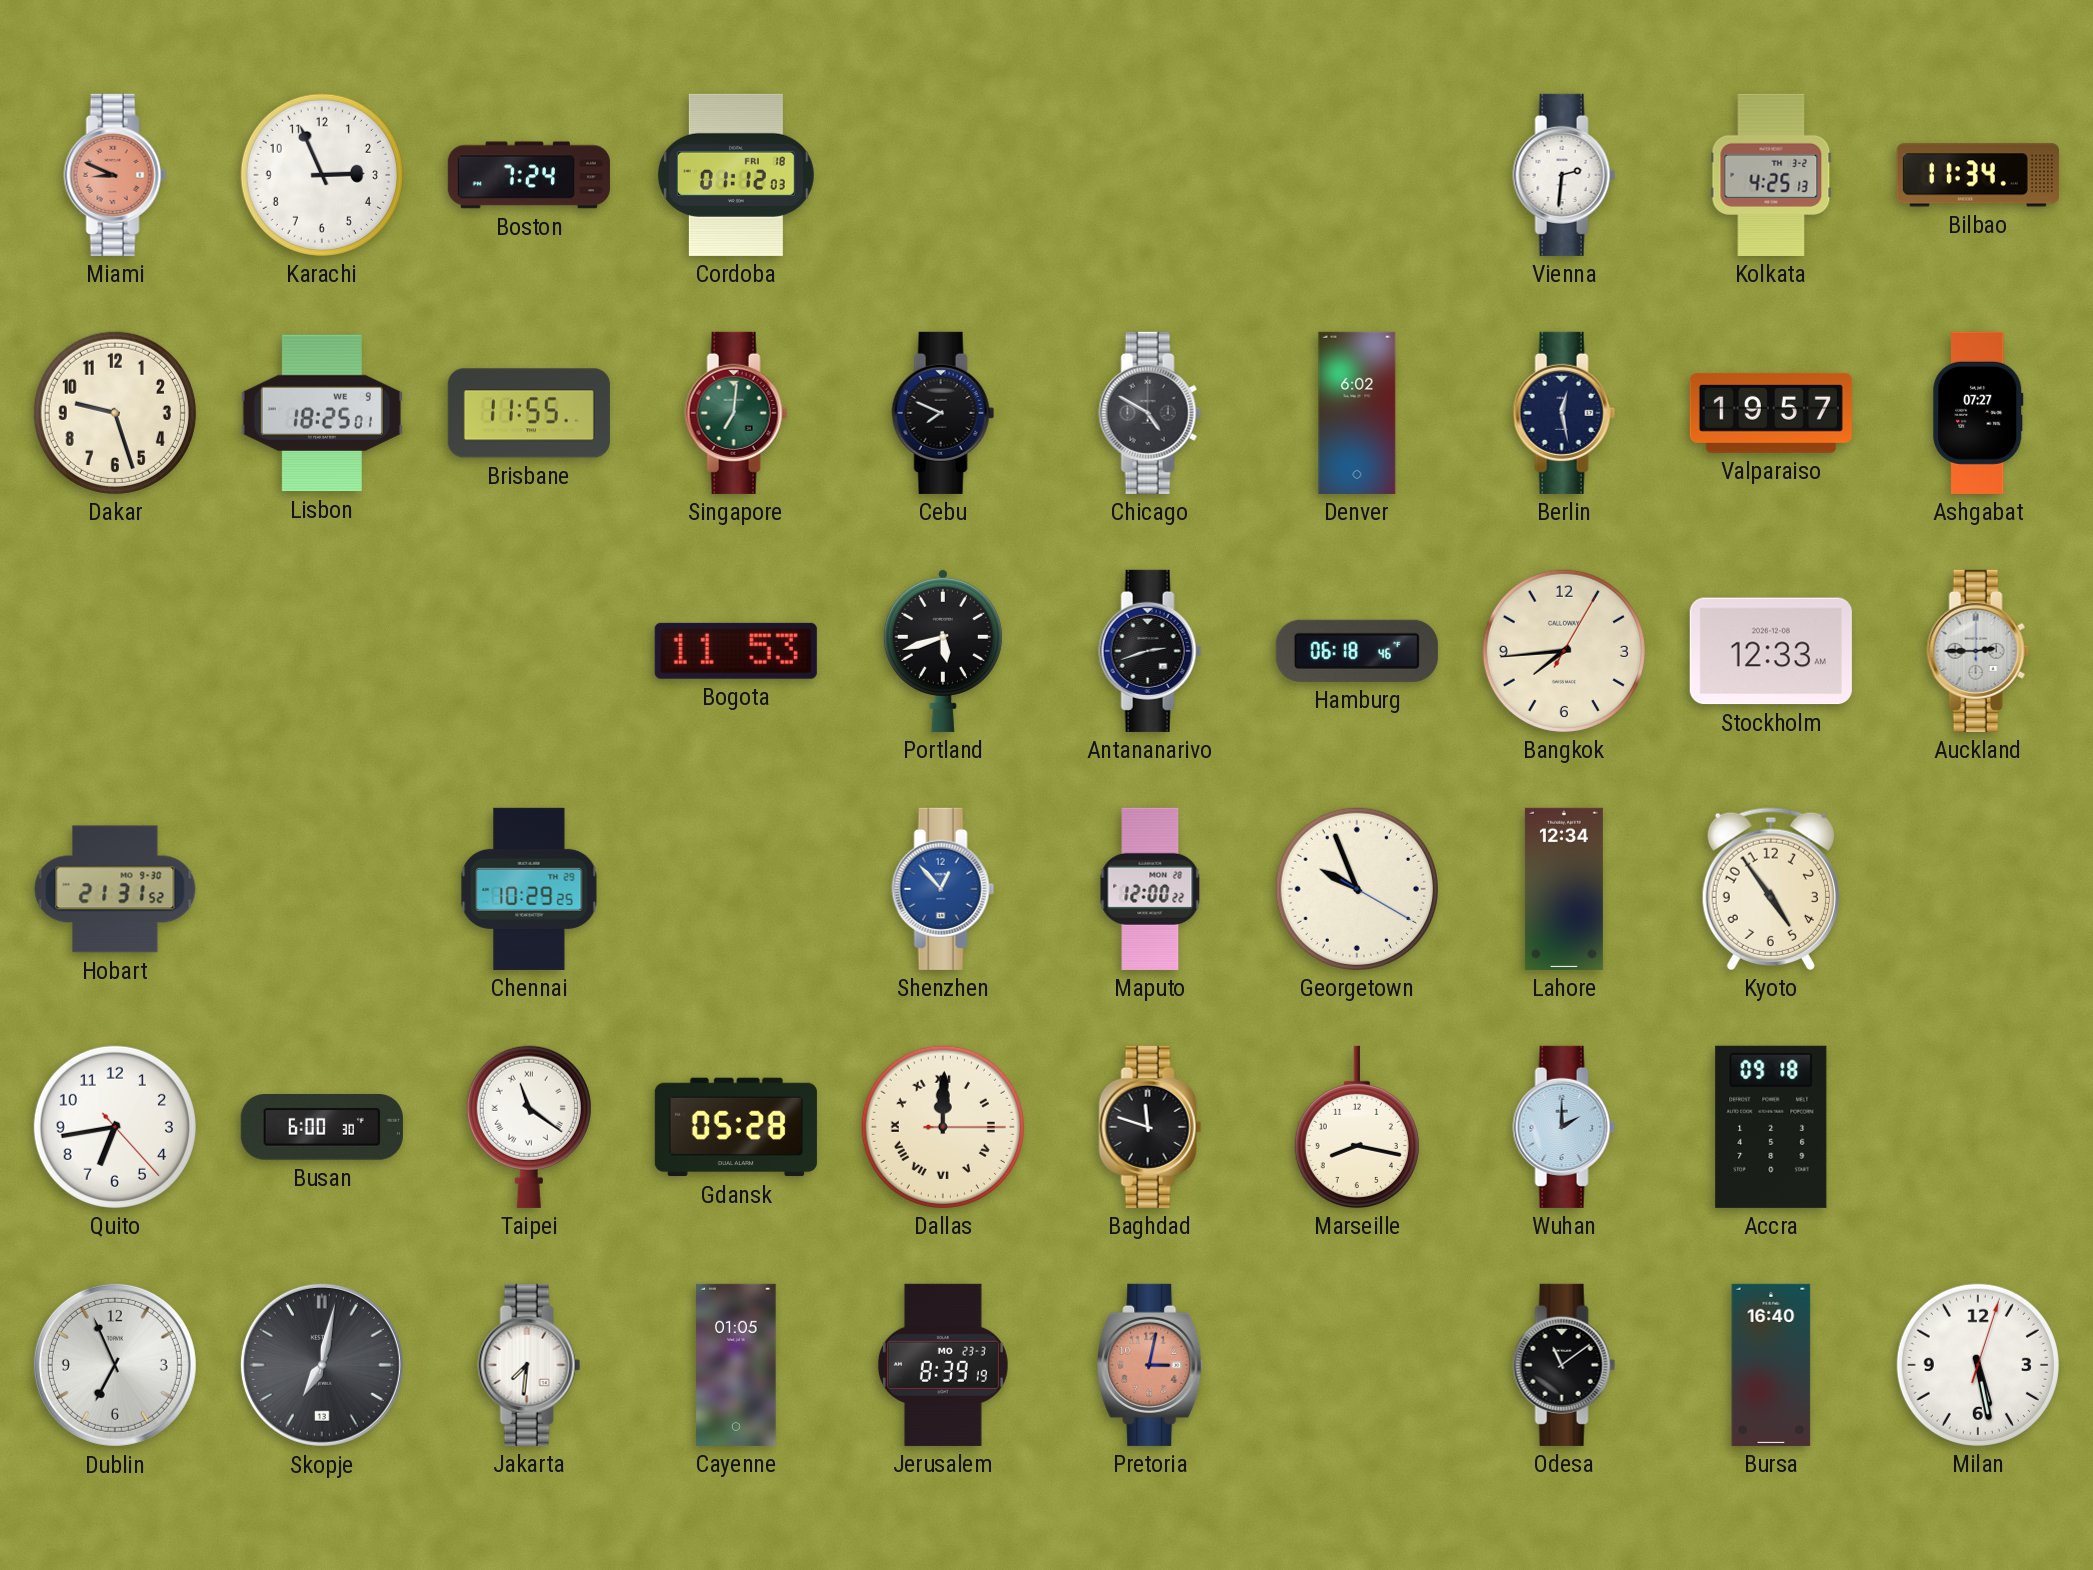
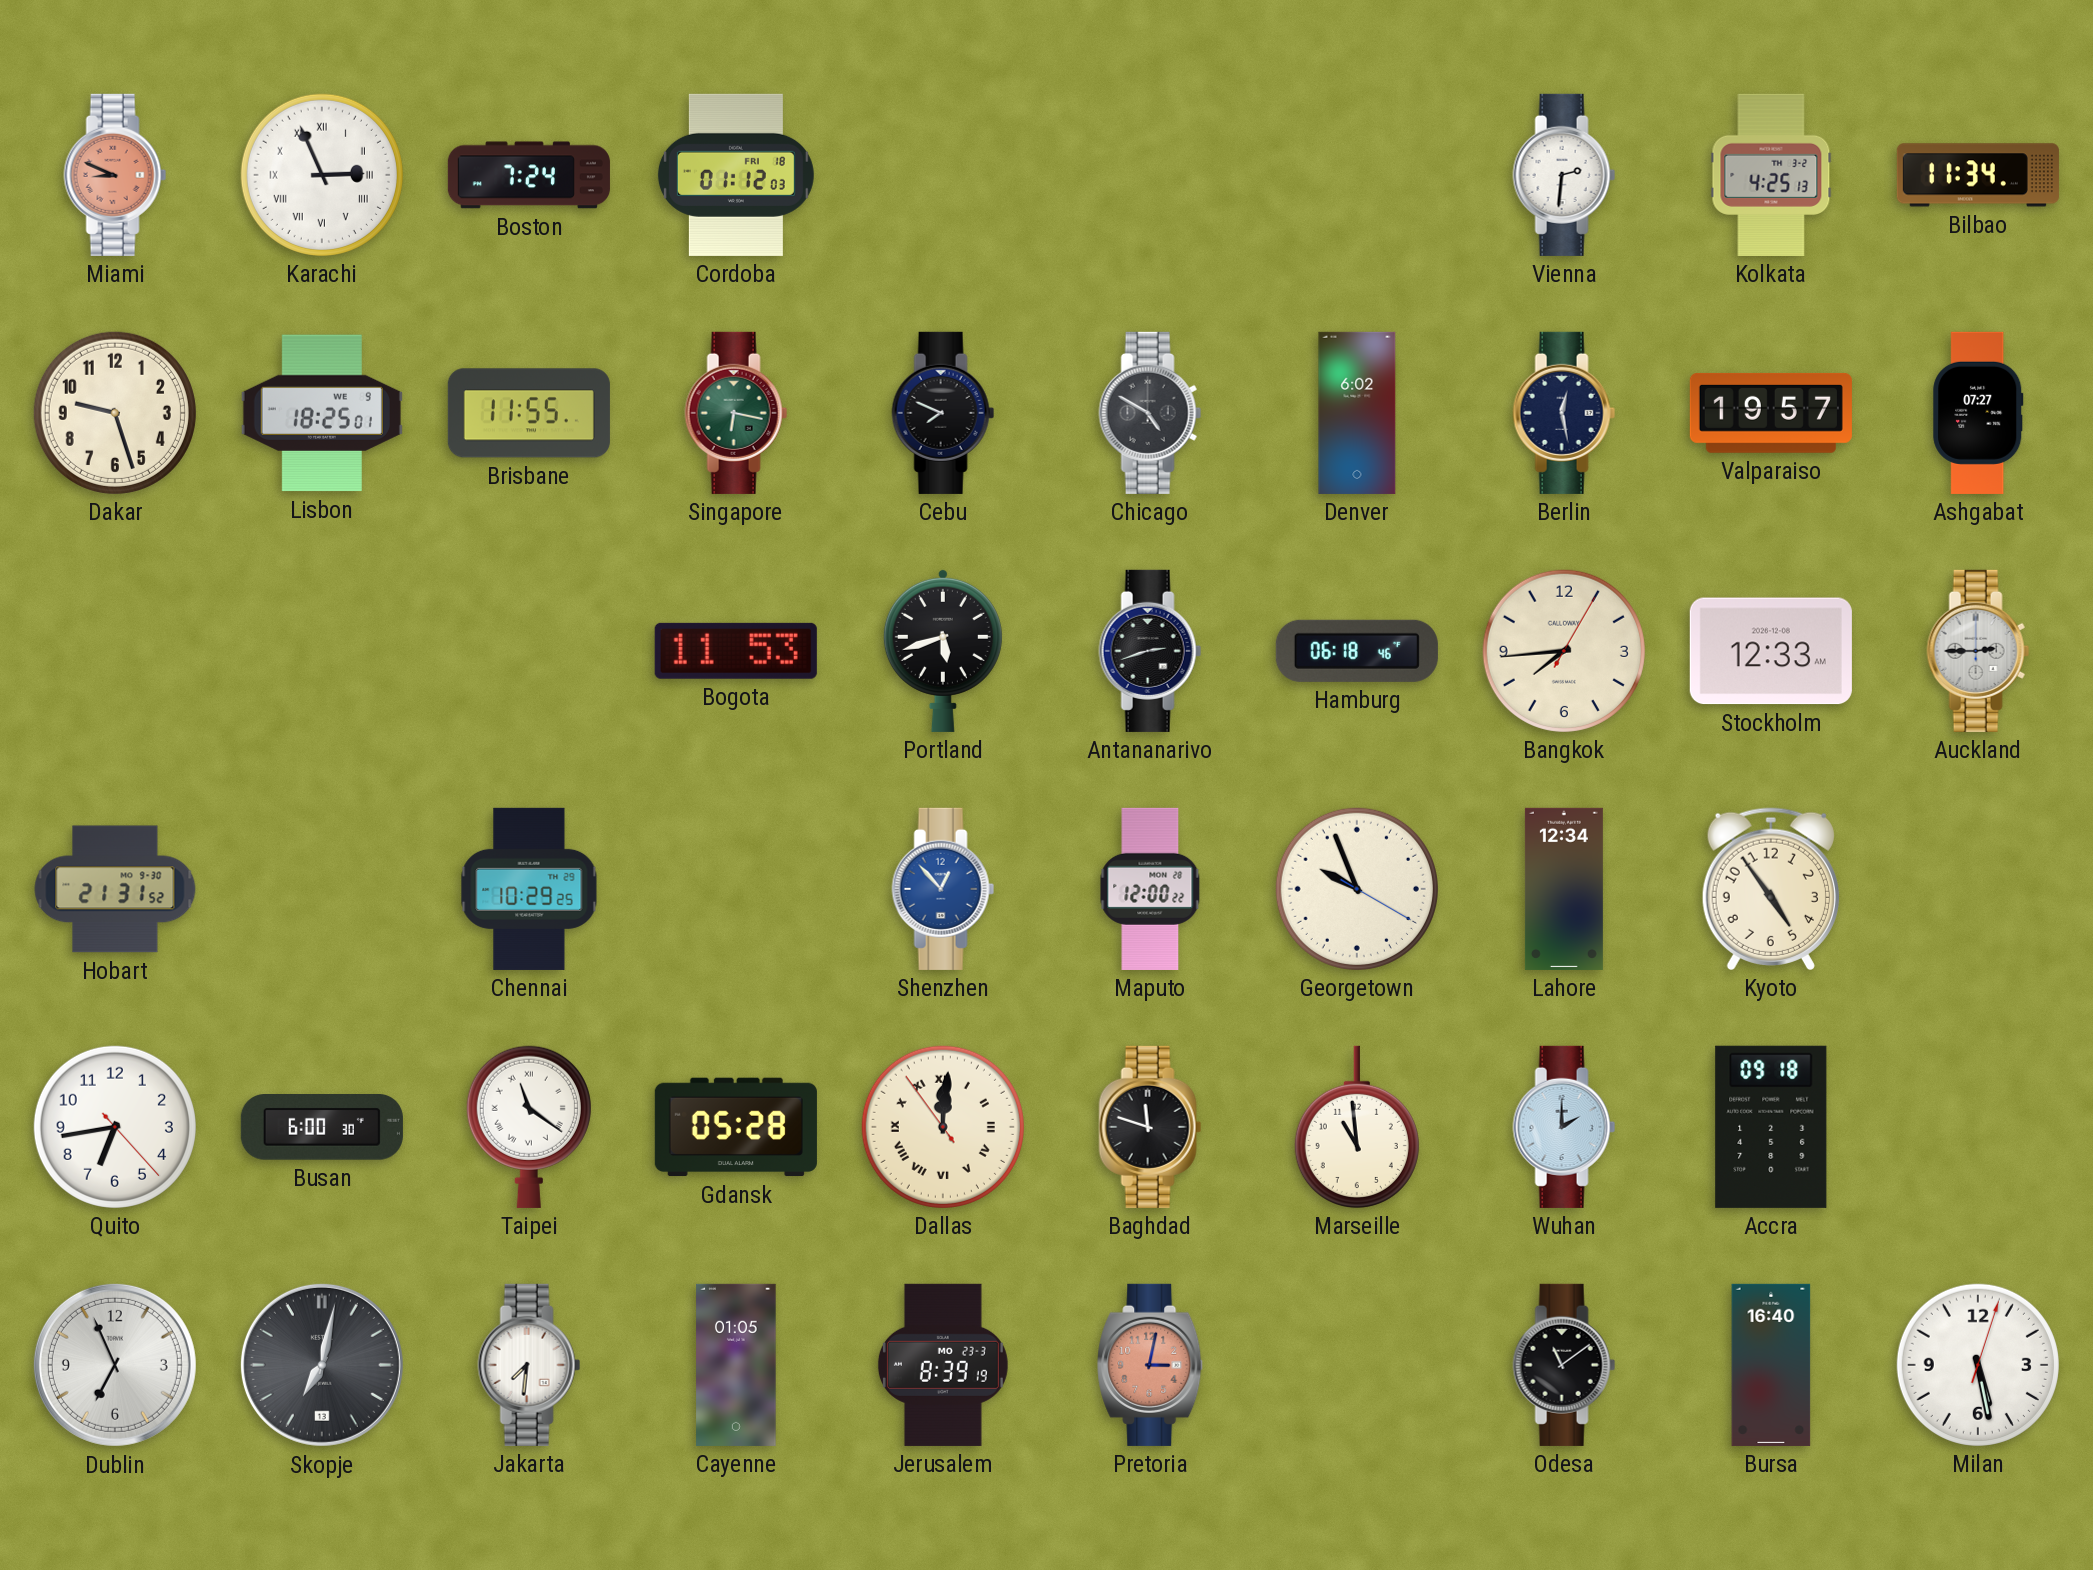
Karachi numerals: Arabic -> Roman (322, 175)
Singapore: 7:01 -> 6:17 (736, 413)
Dallas: 12:00:15 -> 12:00:54 (943, 1127)
Marseille: 8:17 -> 10:59 (1357, 1127)
